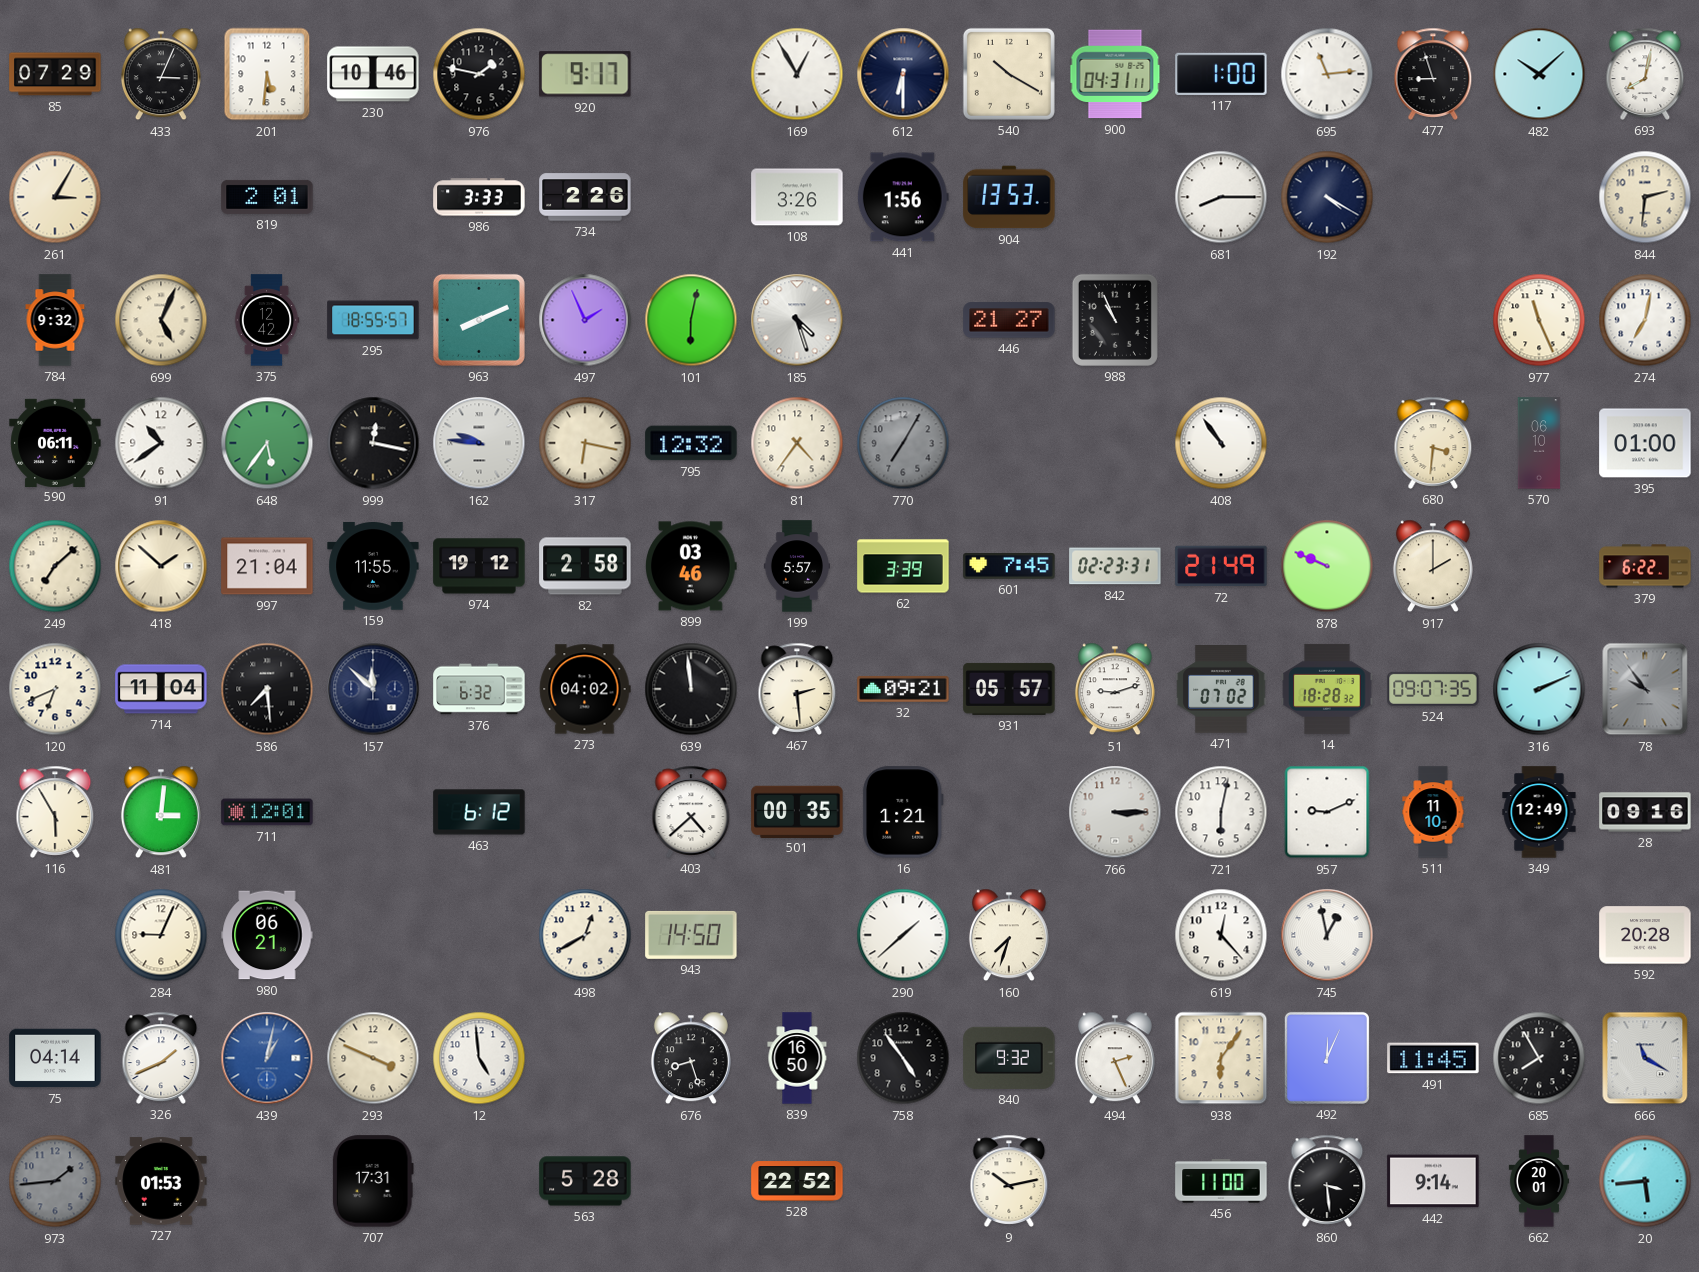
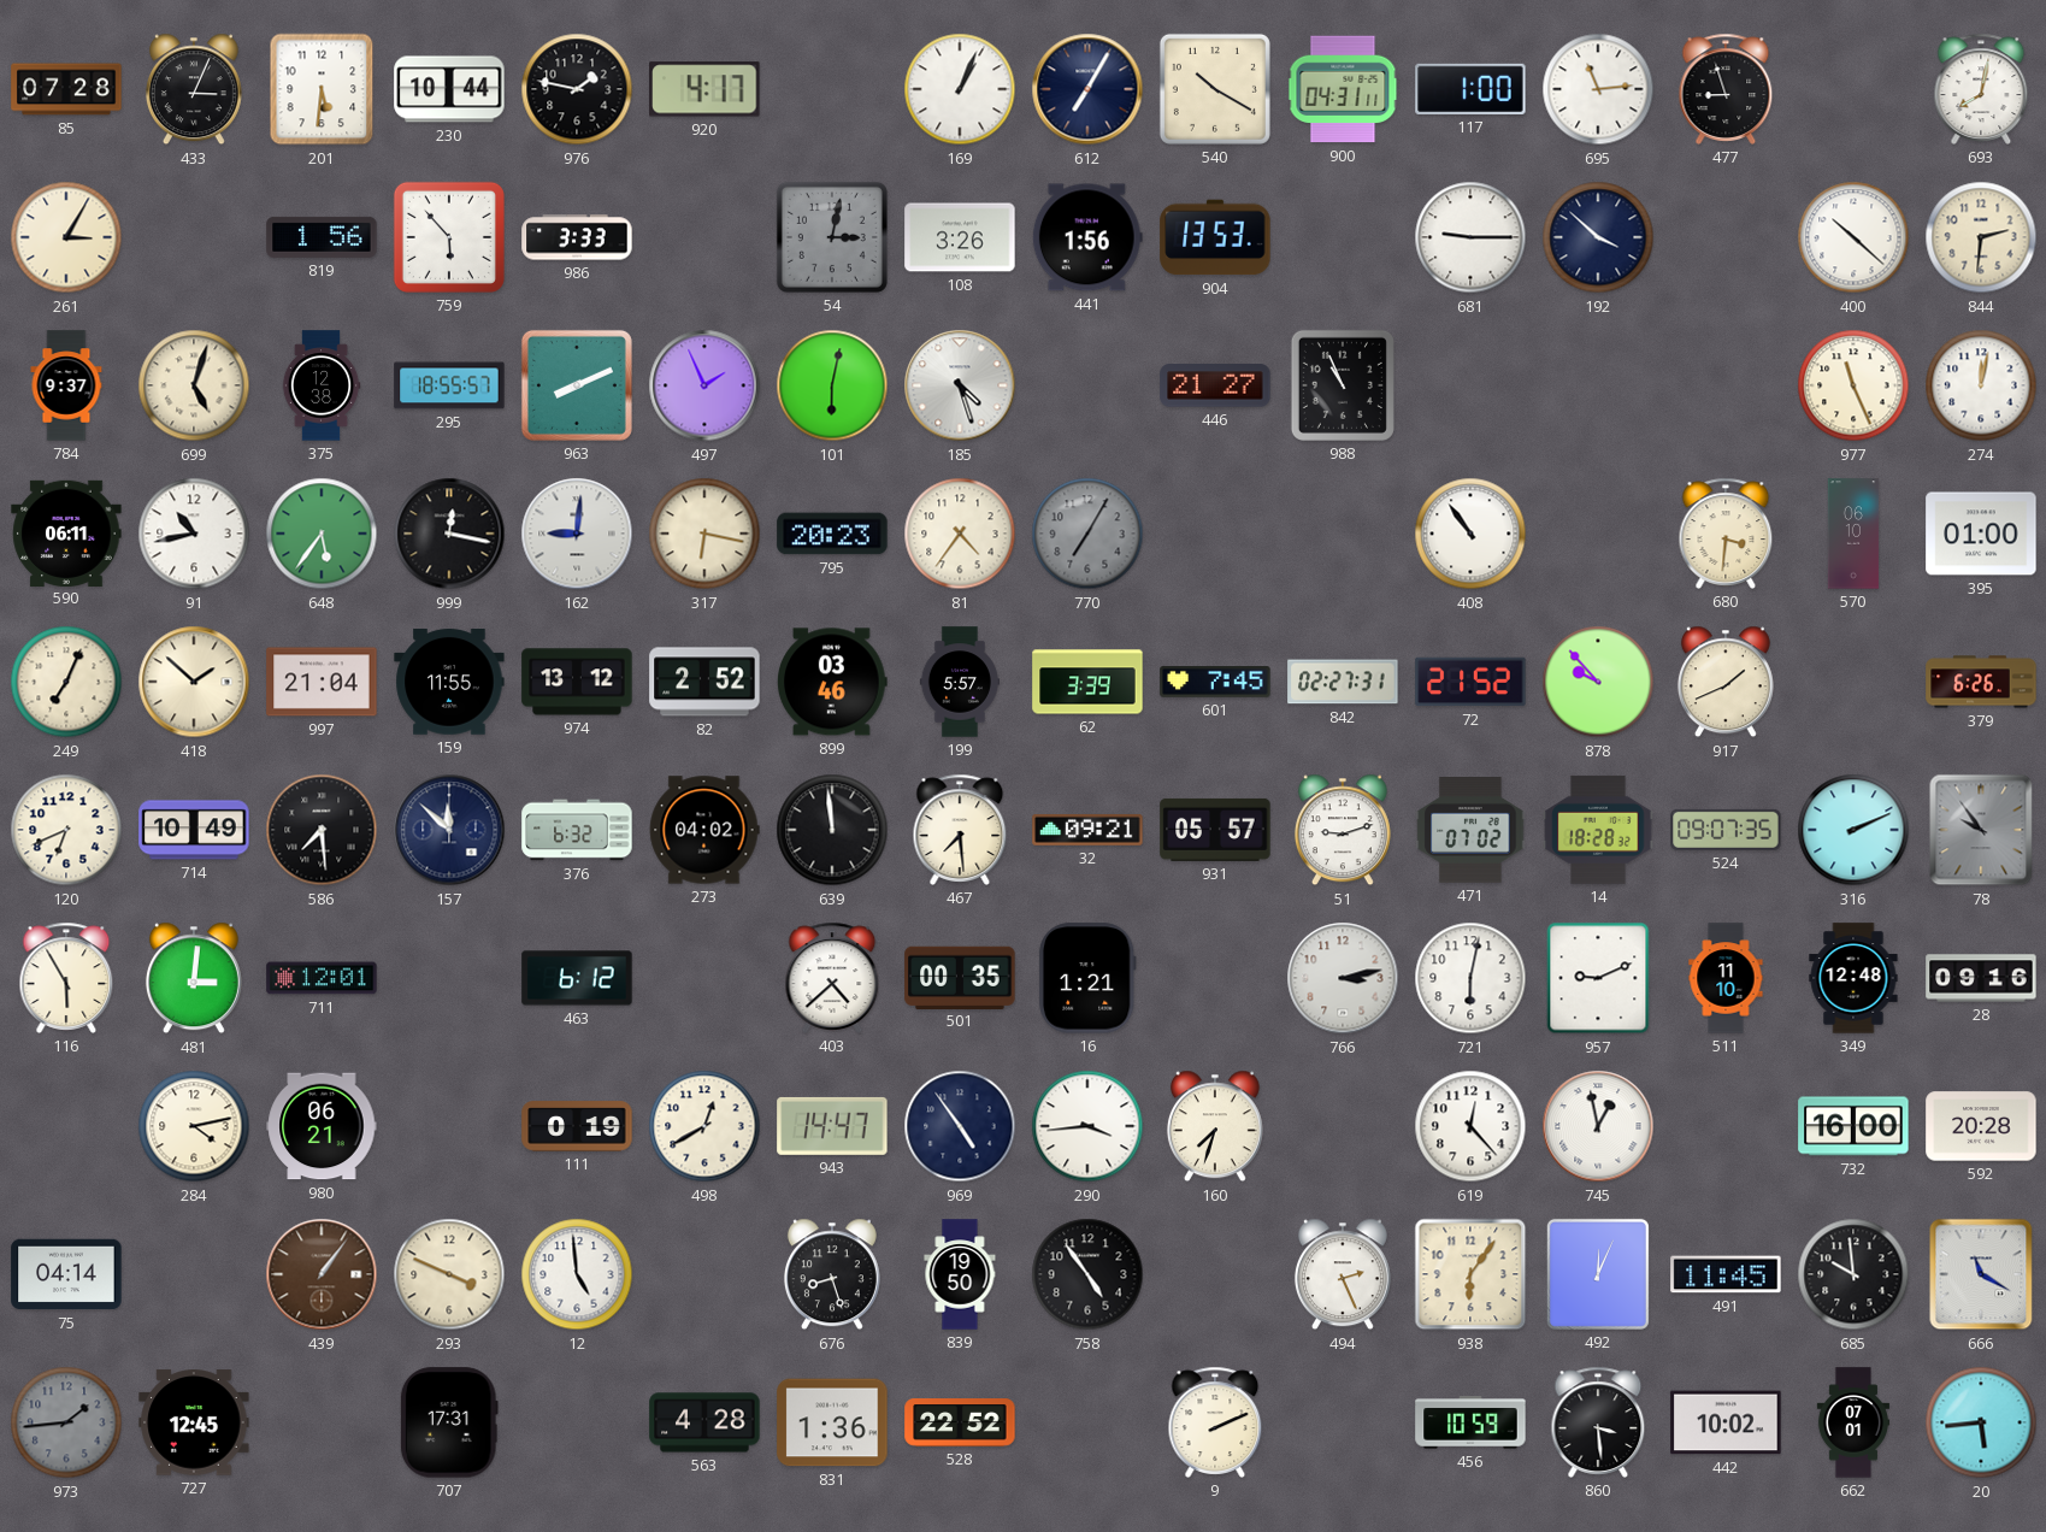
85: 07:29 -> 07:28 (66, 89)
230: 10:46 -> 10:44 (449, 89)
920: 9:17 -> 4:17 (704, 89)
169: 12:55 -> 1:04 (960, 89)
612: 6:30 -> 7:05 (1087, 89)
482: 10:08 -> none (1539, 74)
819: 2:01 -> 1:56 (322, 237)
759: none -> 5:53 (449, 237)
734: 2:26 -> none (585, 197)
54: none -> 3:02 (832, 237)
681: 8:15 -> 9:15 (1470, 237)
192: 4:20 -> 3:52 (1598, 237)
400: none -> 10:22 (1853, 237)
784: 9:32 -> 9:37 (66, 385)
699: 5:04 -> 5:03 (194, 385)
375: 12:42 -> 12:38 (322, 385)
274: 7:02 -> 12:02 (1981, 385)
91: 10:39 -> 10:43 (194, 534)
162: 9:46 -> 9:01 (577, 534)
795: 12:32 -> 20:23 (832, 534)
249: 7:08 -> 7:04 (66, 682)
974: 19:12 -> 13:12 (577, 682)
82: 2:58 -> 2:52 (704, 682)
842: 02:23 -> 02:27 (1343, 682)
72: 21:49 -> 21:52 (1470, 682)
878: 9:49 -> 9:53 (1598, 682)
917: 2:00 -> 1:41 (1726, 682)
379: 6:22 -> 6:26 (1981, 682)
714: 11:04 -> 10:49 (194, 830)
467: 2:29 -> 7:29 (960, 830)
766: 3:15 -> 3:13 (1343, 978)
349: 12:49 -> 12:48 (1853, 978)
284: 9:04 -> 4:13 (194, 1126)
111: none -> 0:19 (577, 1126)
943: 14:50 -> 14:47 (832, 1126)
969: none -> 4:54 (960, 1126)
290: 1:38 -> 3:44 (1087, 1126)
732: none -> 16:00 (1853, 1126)
326: 1:41 -> none (161, 1058)
439: 1:02 -> 1:06 (322, 1274)
439 dial: blue -> brown (322, 1274)
839: 16:50 -> 19:50 (960, 1274)
840: 9:32 -> none (1009, 1058)
685: 7:55 -> 9:59 (1853, 1274)
727: 01:53 -> 12:45 (194, 1422)
563: 5:28 -> 4:28 (704, 1422)
831: none -> 1:36 (832, 1422)
9: 10:13 -> 2:11 (1215, 1422)
456: 11:00 -> 10:59 (1470, 1422)
442: 9:14 -> 10:02 (1726, 1422)
662: 20:01 -> 07:01 (1852, 1422)
